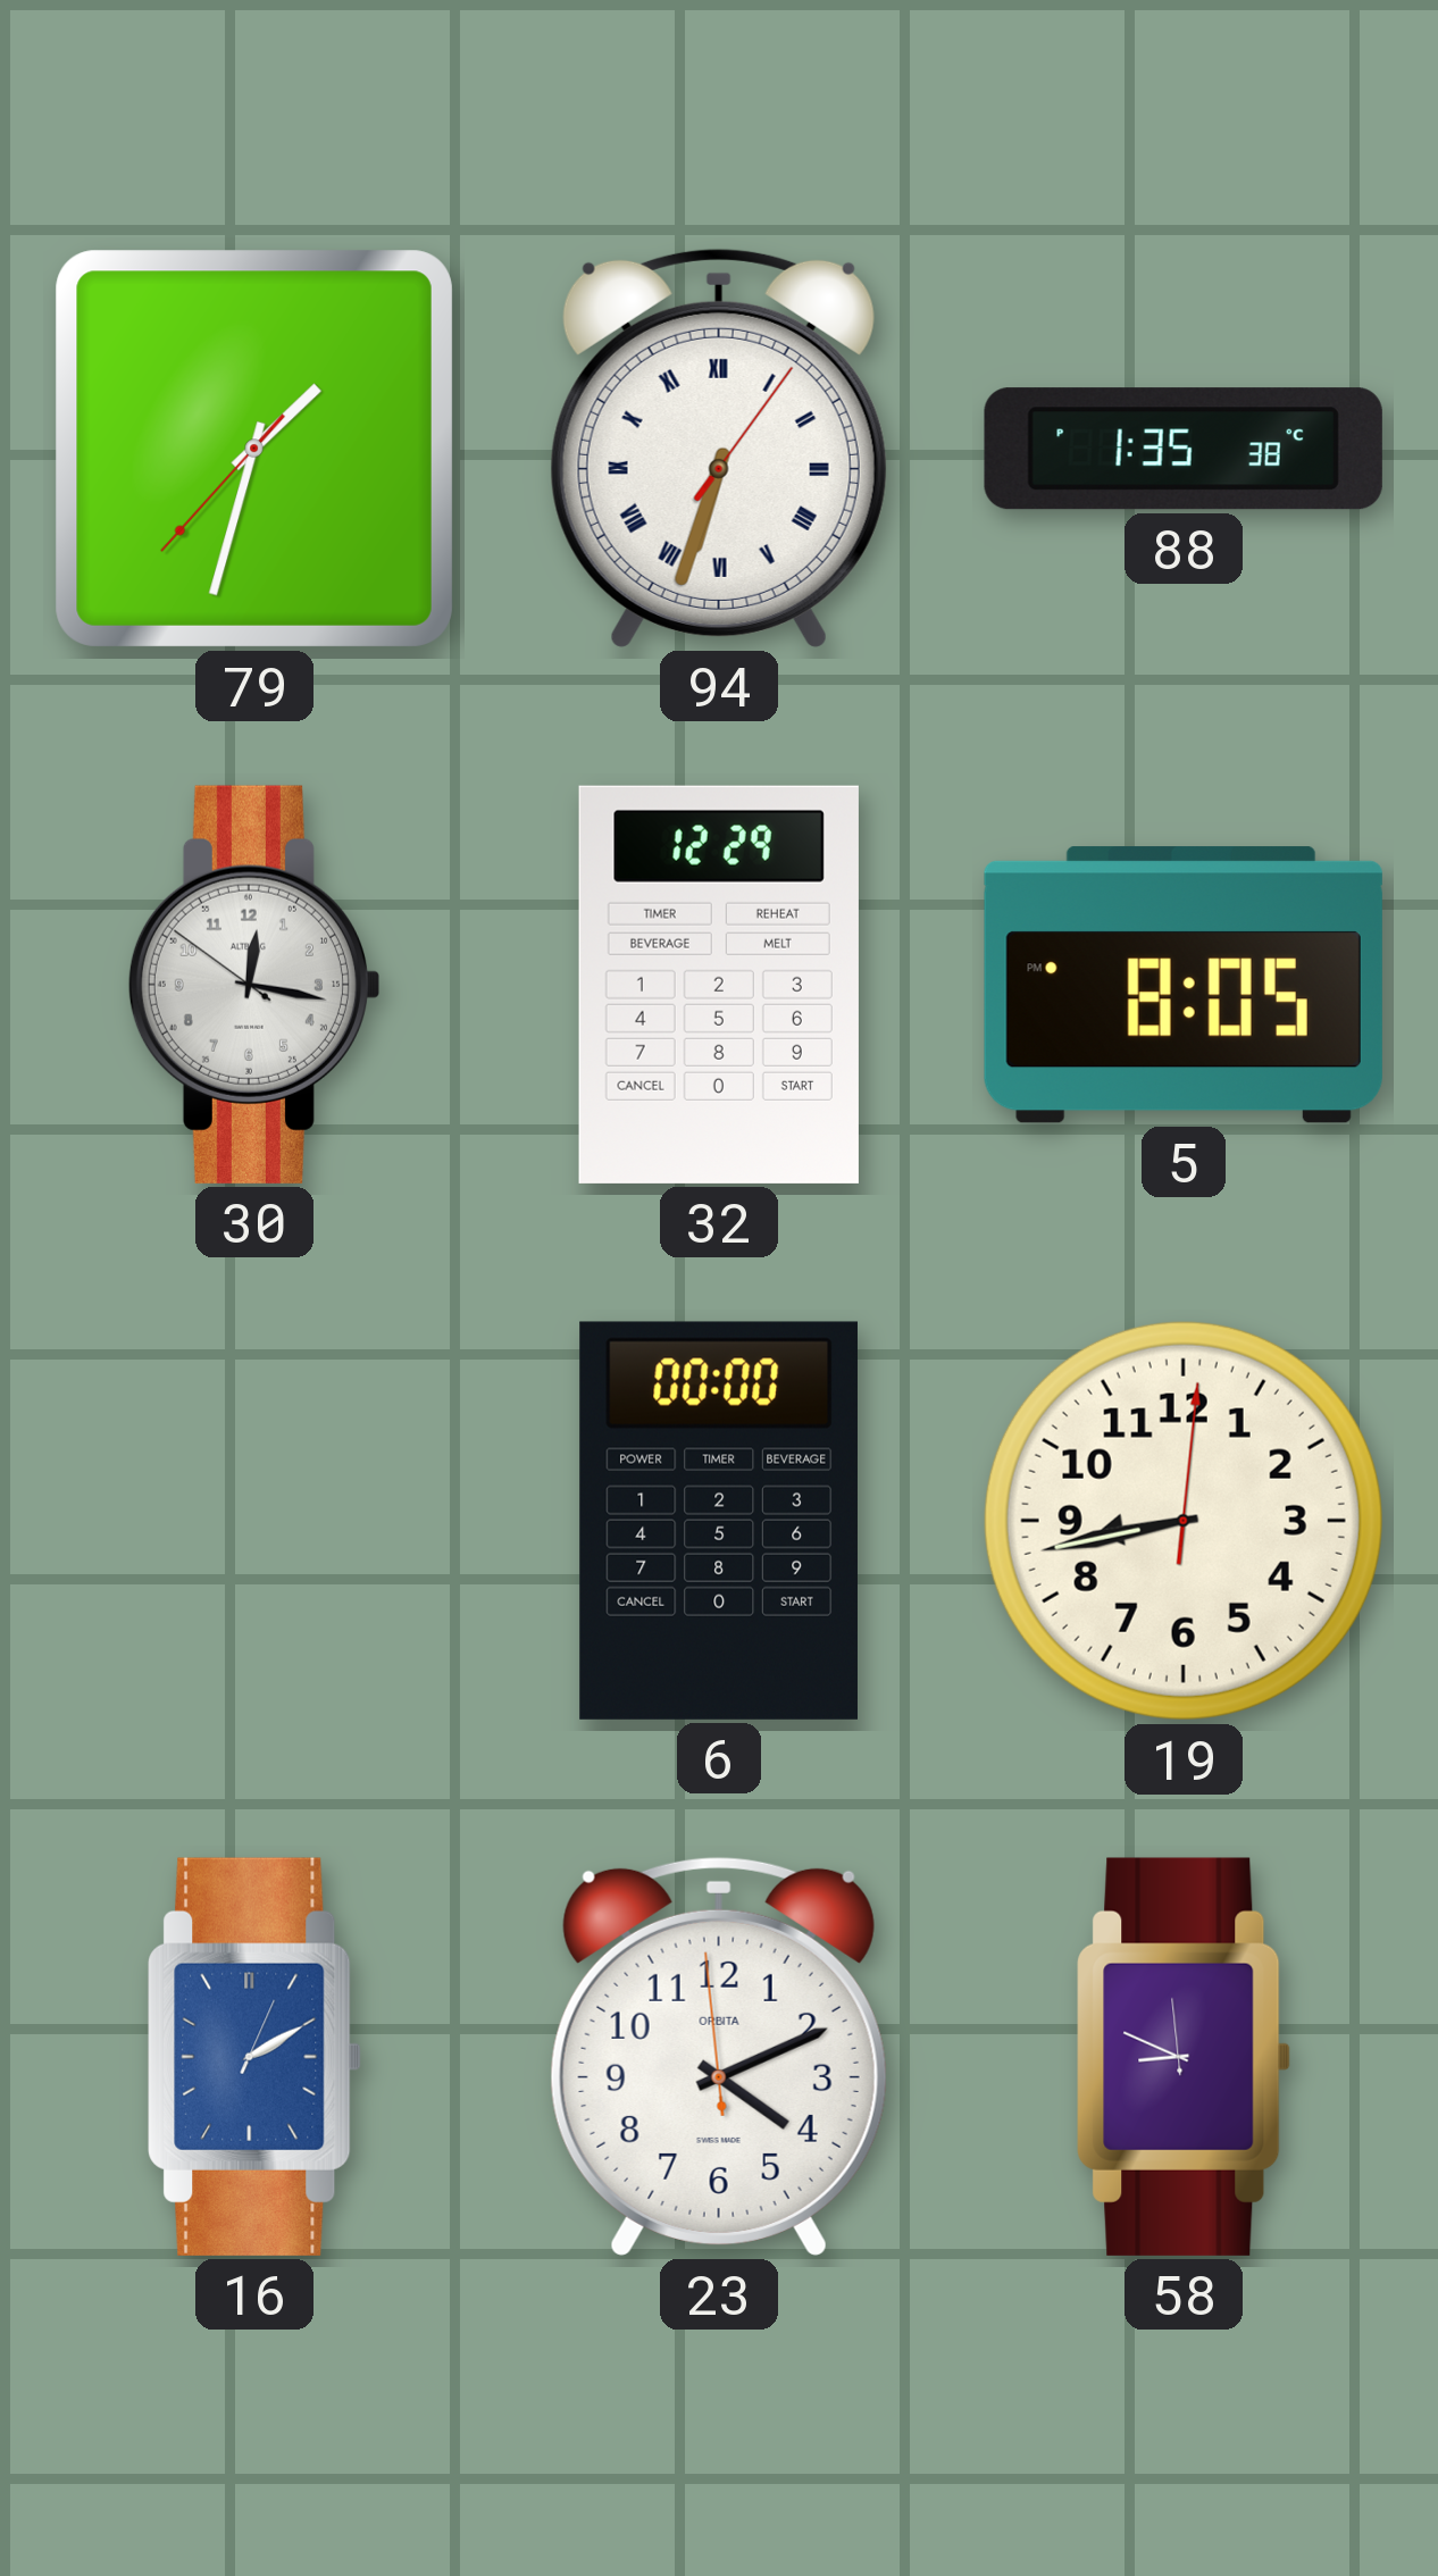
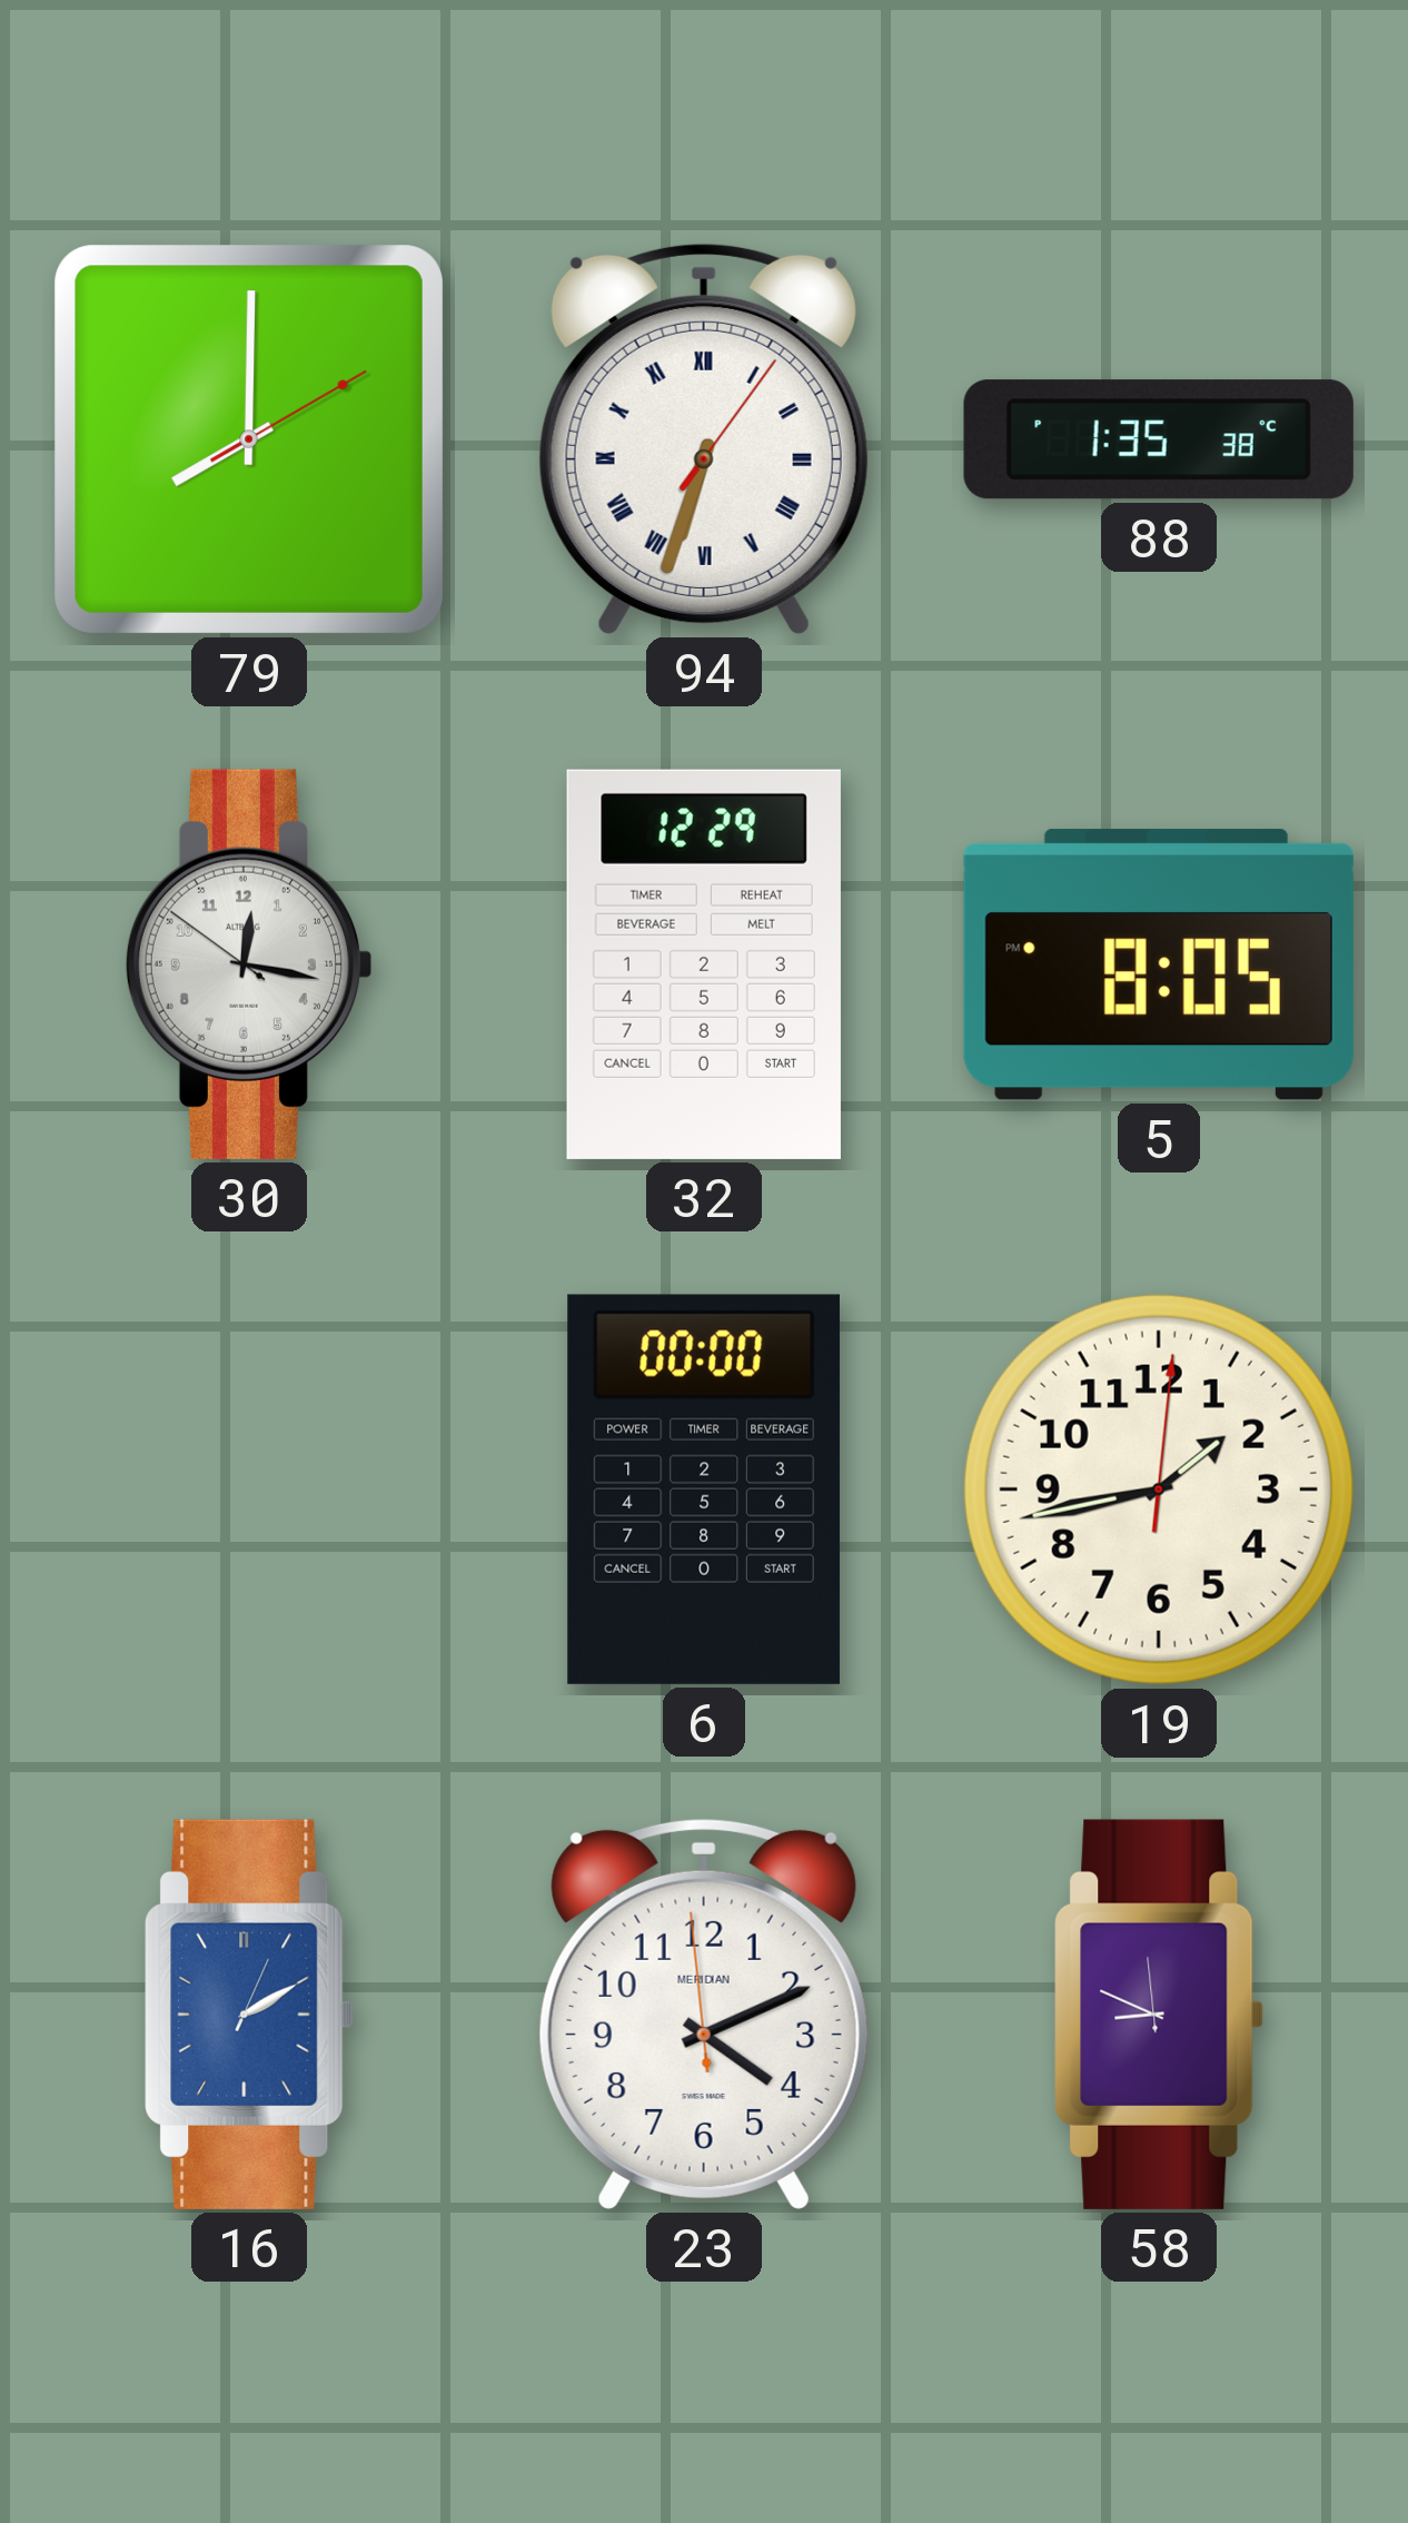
79: 1:32 -> 8:00 (249, 439)
19: 8:43 -> 1:43 (1159, 1490)
23 brand: ORBITA -> MERIDIAN (704, 2014)
